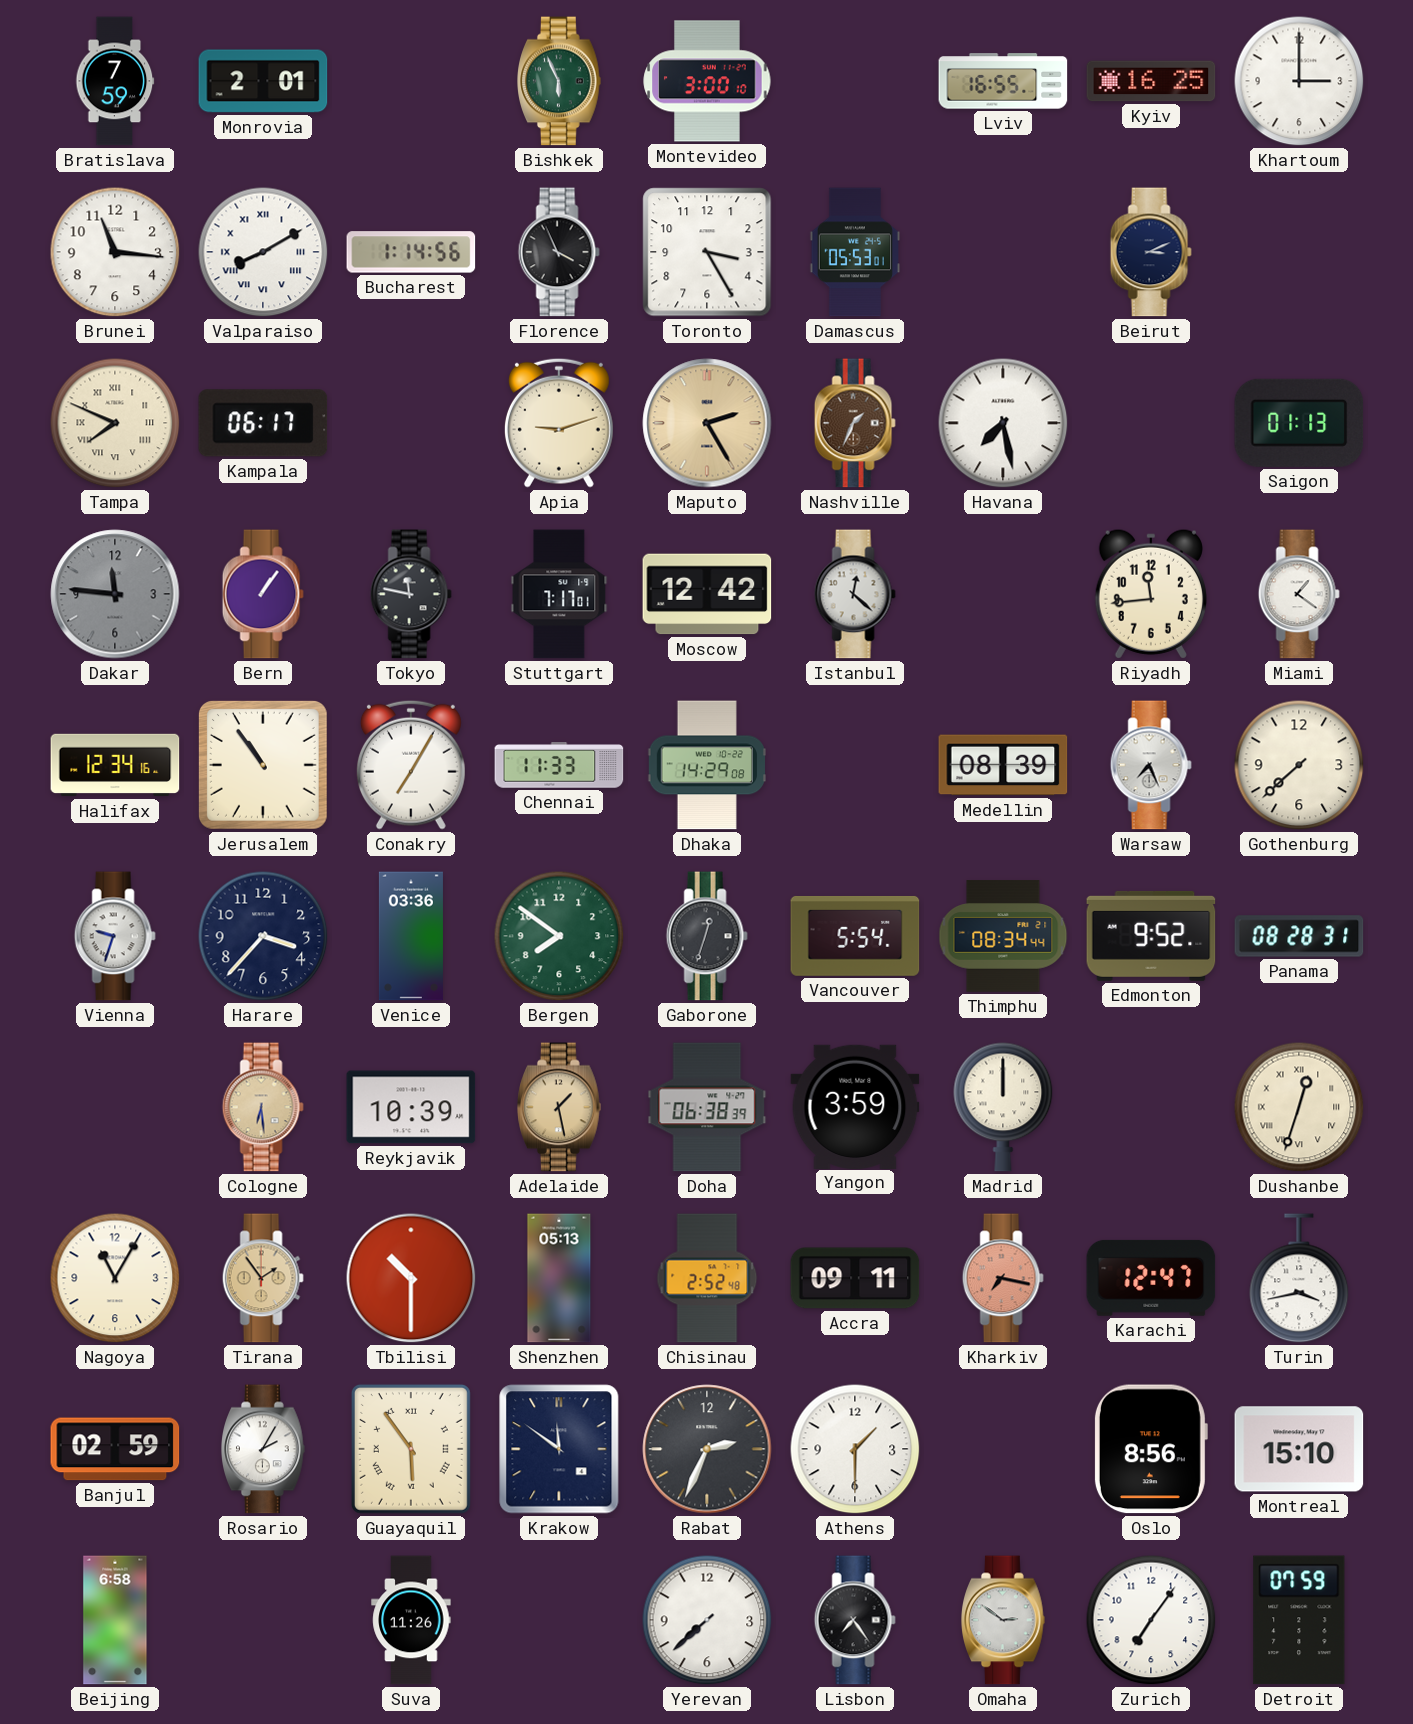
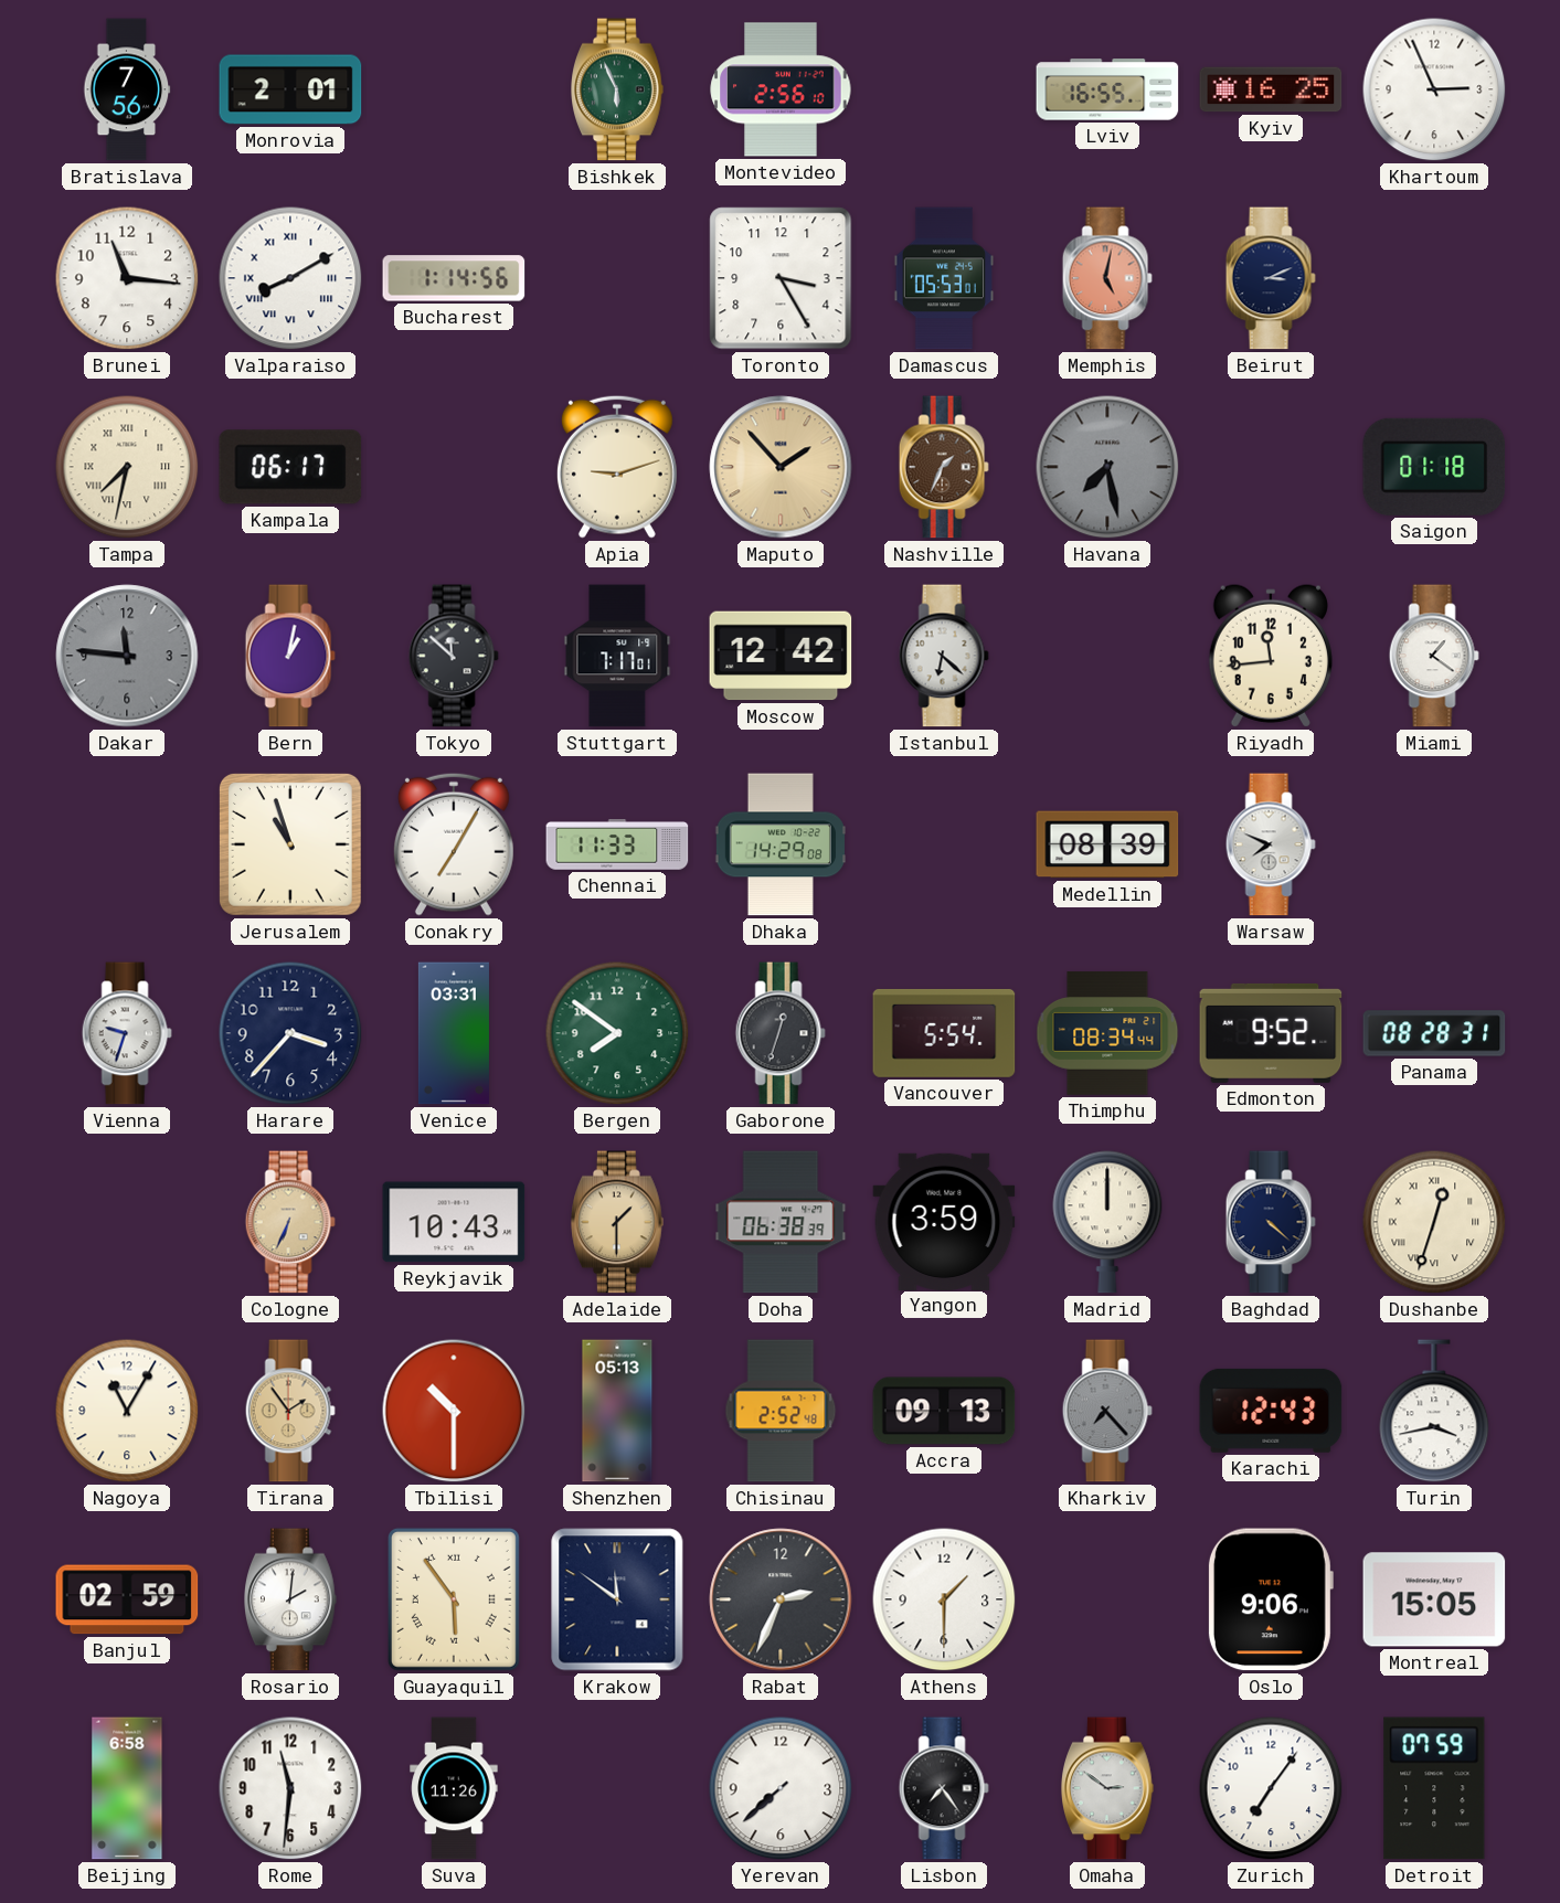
Bratislava: 7:59 -> 7:56 (127, 89)
Montevideo: 3:00 -> 2:56 (781, 89)
Khartoum: 3:00 -> 2:56 (1434, 89)
Florence: 3:56 -> none (559, 252)
Memphis: none -> 5:02 (1107, 278)
Tampa: 7:49 -> 7:32 (127, 467)
Maputo: 2:25 -> 1:53 (781, 467)
Havana dial: white -> grey (1107, 467)
Saigon: 01:13 -> 01:18 (1434, 467)
Bern: 1:06 -> 1:02 (290, 656)
Tokyo: 11:47 -> 11:52 (454, 656)
Istanbul: 12:22 -> 6:22 (944, 656)
Halifax: 12:34 -> none (115, 765)
Jerusalem: 10:54 -> 10:57 (290, 844)
Warsaw: 7:26 -> 7:49 (1271, 844)
Gothenburg: 7:38 -> none (1299, 765)
Venice: 03:36 -> 03:31 (454, 1033)
Cologne: 6:29 -> 6:34 (290, 1222)
Reykjavik: 10:39 -> 10:43 (454, 1222)
Adelaide: 1:28 -> 1:30 (617, 1222)
Baghdad: none -> 4:22 (1271, 1222)
Accra: 09:11 -> 09:13 (944, 1411)
Kharkiv: 7:17 -> 7:23 (1107, 1411)
Kharkiv dial: salmon -> grey (1107, 1411)
Karachi: 12:47 -> 12:43 (1271, 1411)
Rosario: 2:05 -> 2:01 (290, 1599)
Oslo: 8:56 -> 9:06 (1270, 1599)
Montreal: 15:10 -> 15:05 (1434, 1599)
Rome: none -> 11:31 (290, 1788)
